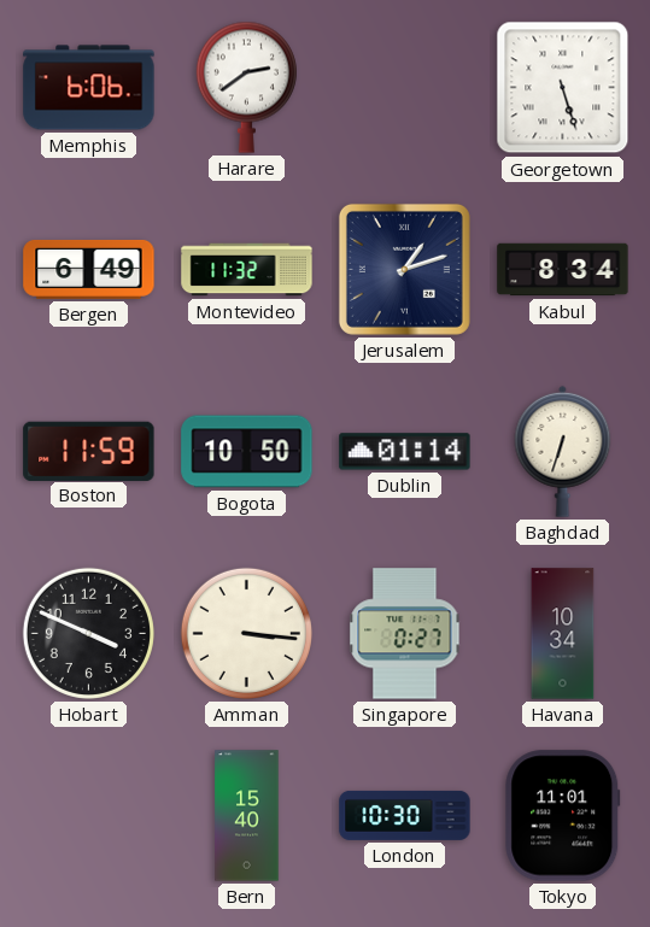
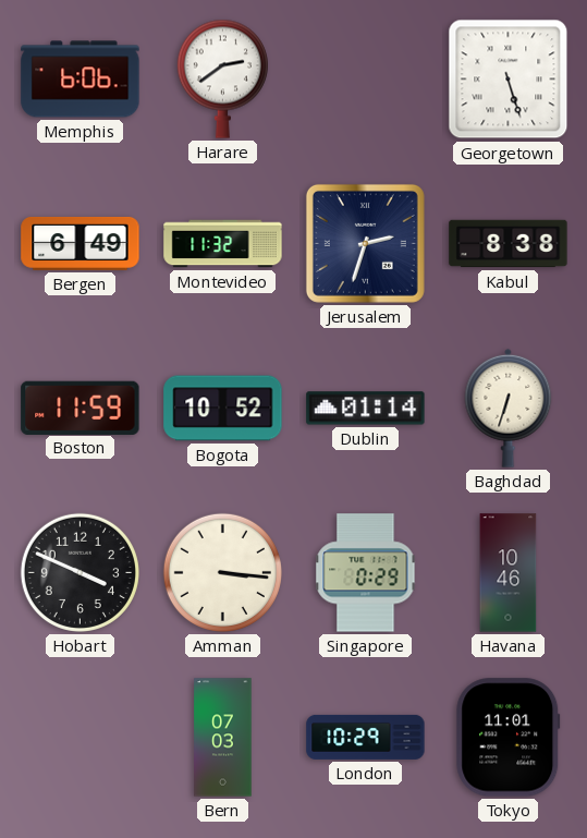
Jerusalem: 1:12 -> 2:33 (365, 243)
Kabul: 8:34 -> 8:38 (509, 244)
Bogota: 10:50 -> 10:52 (223, 409)
Singapore: 0:27 -> 0:29 (366, 573)
Havana: 10:34 -> 10:46 (509, 573)
Bern: 15:40 -> 07:03 (223, 738)
London: 10:30 -> 10:29 (366, 737)
